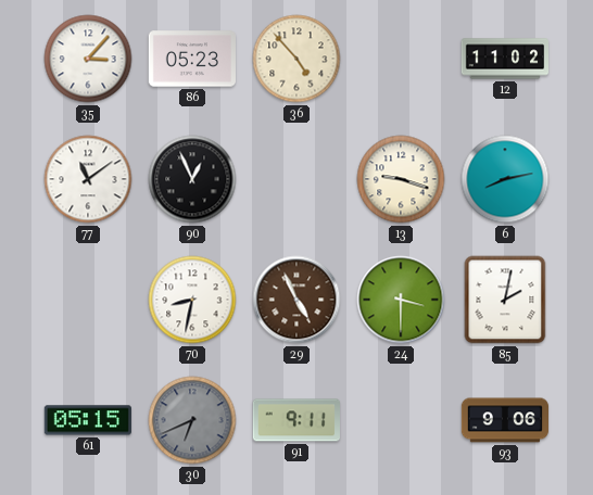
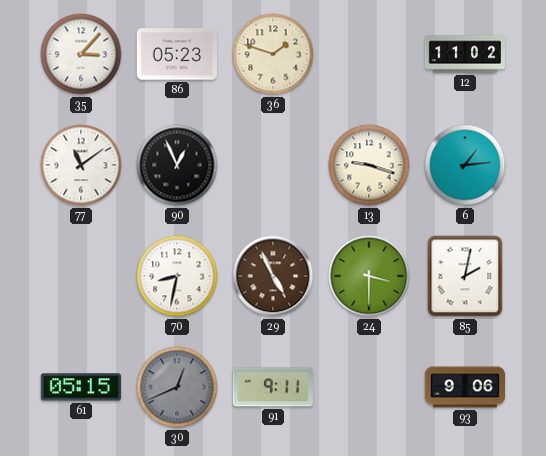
36: 4:53 -> 1:48 (273, 54)
6: 8:13 -> 1:14 (465, 165)
30: 6:41 -> 12:41 (177, 387)
